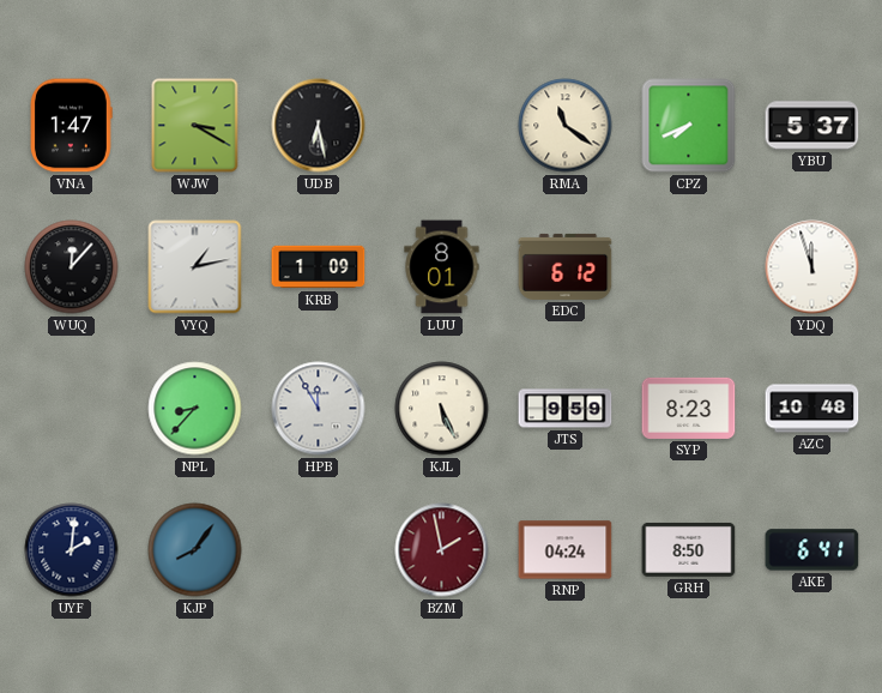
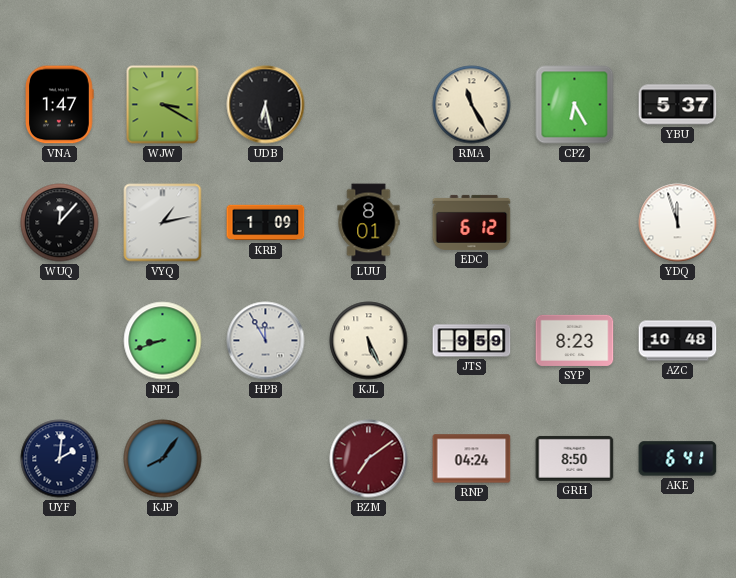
RMA: 11:21 -> 11:25 (472, 105)
CPZ: 7:41 -> 6:25 (575, 105)
NPL: 8:37 -> 8:42 (163, 341)
BZM: 1:58 -> 7:09 (369, 459)
